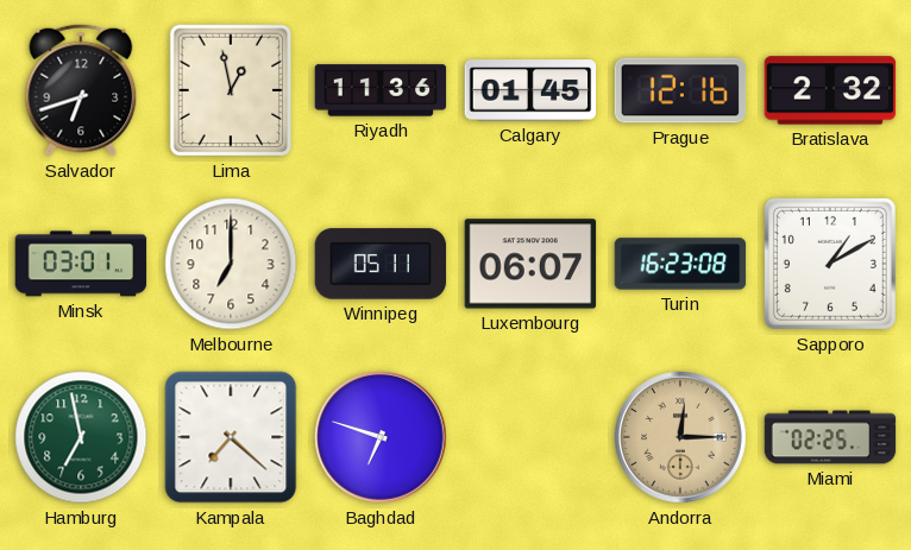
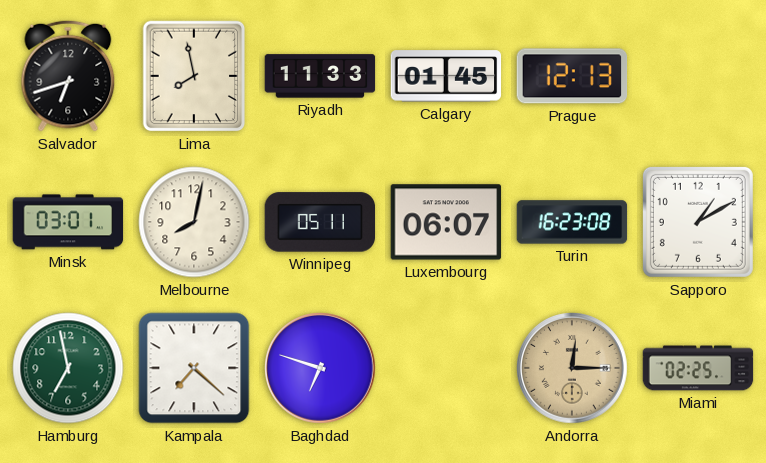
Lima: 12:58 -> 7:58 (194, 76)
Riyadh: 11:36 -> 11:33 (320, 76)
Prague: 12:16 -> 12:13 (572, 76)
Bratislava: 2:32 -> none (830, 90)
Melbourne: 7:00 -> 8:02 (194, 222)
